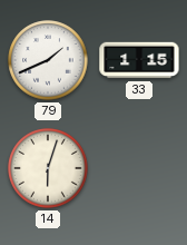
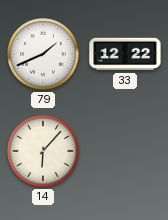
33: 1:15 -> 12:22 (125, 54)
14: 6:03 -> 6:07 (43, 151)
